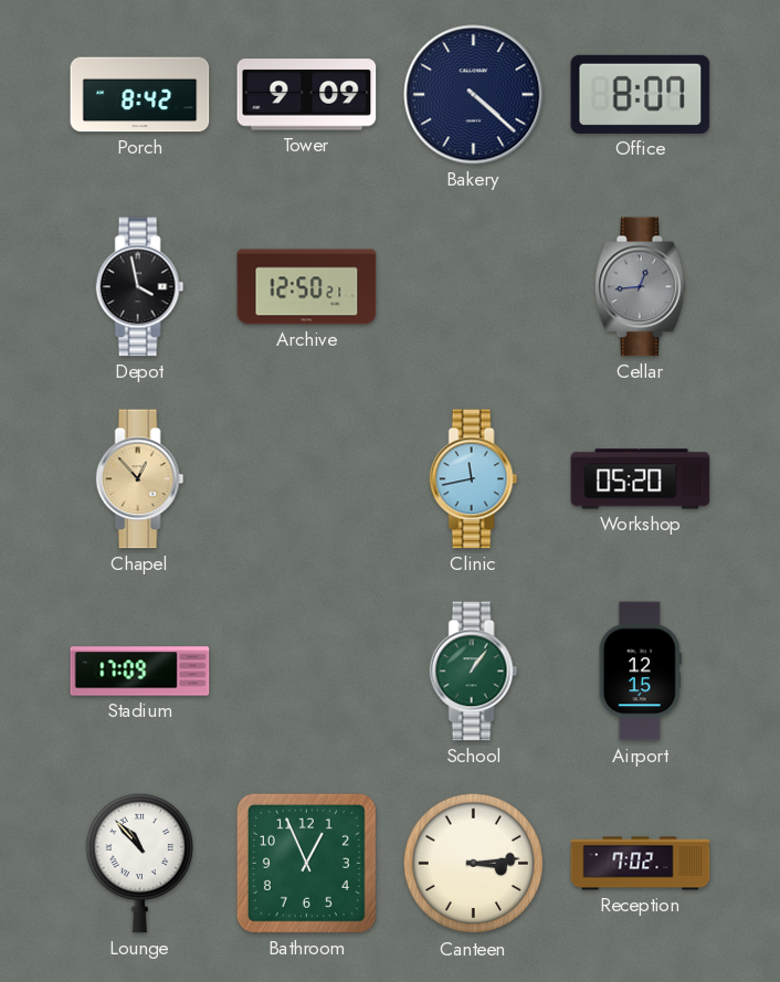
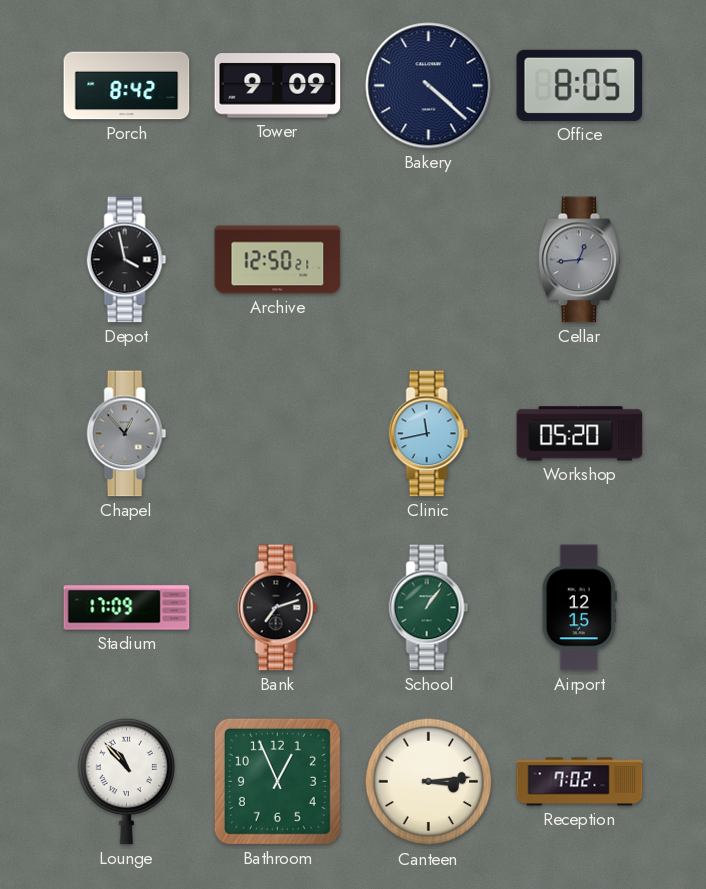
Office: 8:07 -> 8:05 (580, 85)
Chapel dial: champagne -> grey (127, 434)
Bank: none -> 7:12 (278, 608)
